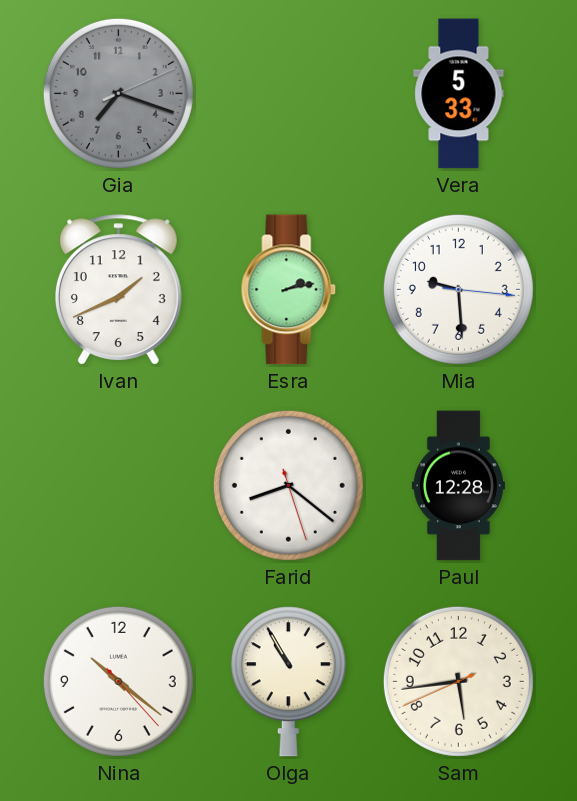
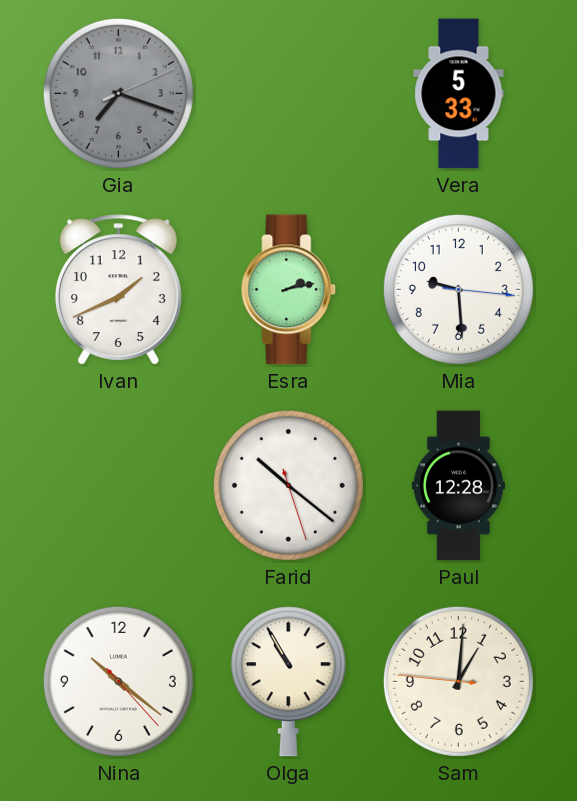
Farid: 8:21 -> 10:21 (288, 485)
Sam: 5:43 -> 1:00 (458, 681)
